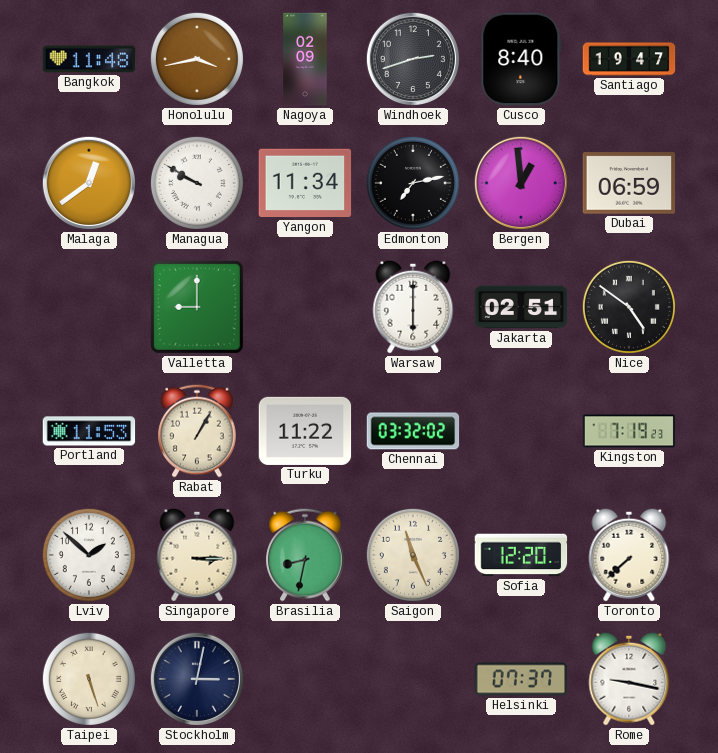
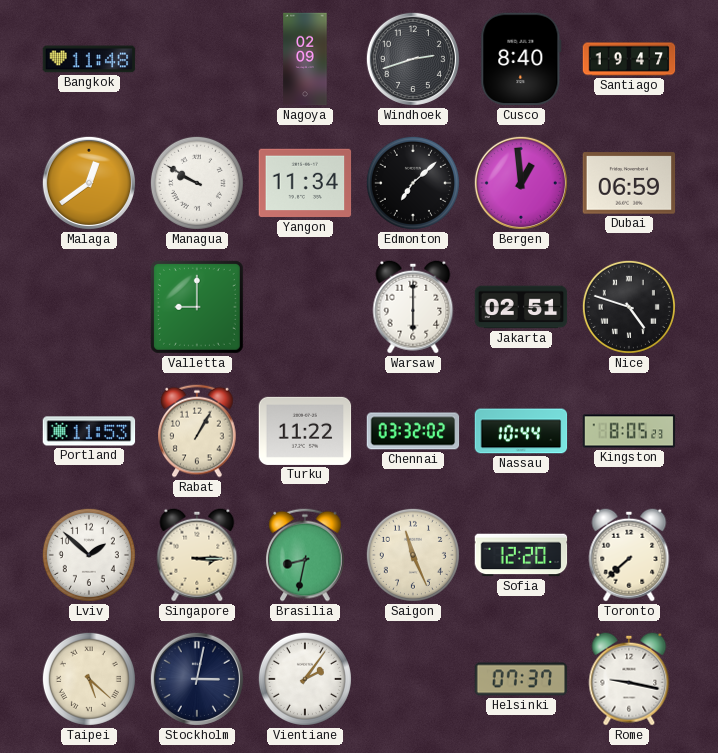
Honolulu: 3:43 -> none (197, 59)
Edmonton: 7:13 -> 7:08 (413, 183)
Nice: 4:51 -> 4:48 (629, 307)
Nassau: none -> 10:44 (521, 431)
Kingston: 7:19 -> 8:05 (629, 431)
Taipei: 5:27 -> 5:22 (89, 679)
Vientiane: none -> 2:06 (305, 679)
